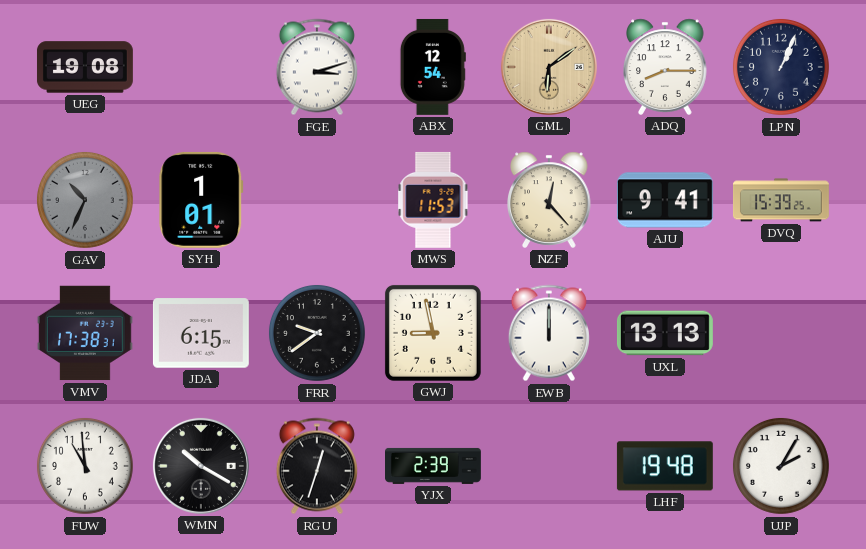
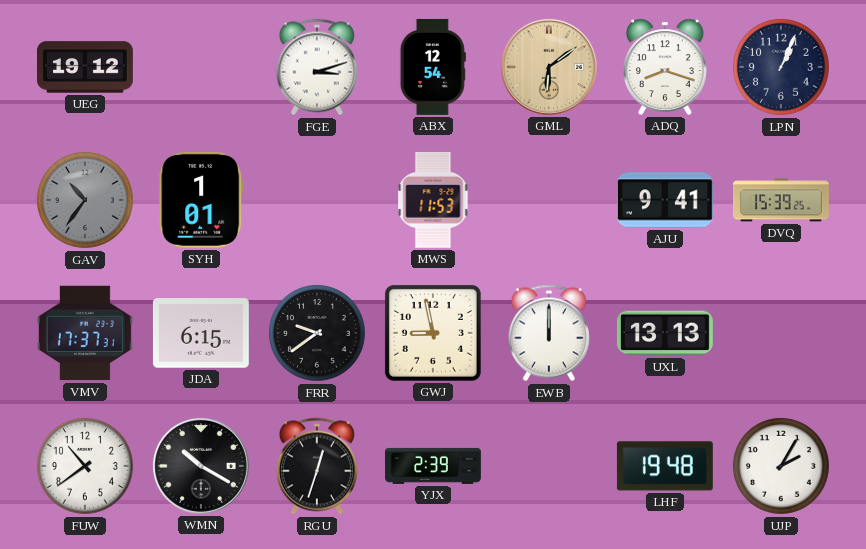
UEG: 19:08 -> 19:12 (85, 67)
ADQ: 8:15 -> 8:18 (665, 67)
GAV: 10:34 -> 10:36 (85, 200)
NZF: 12:23 -> none (549, 200)
VMV: 17:38 -> 17:37 (85, 333)
FUW: 10:59 -> 10:39 (85, 466)
